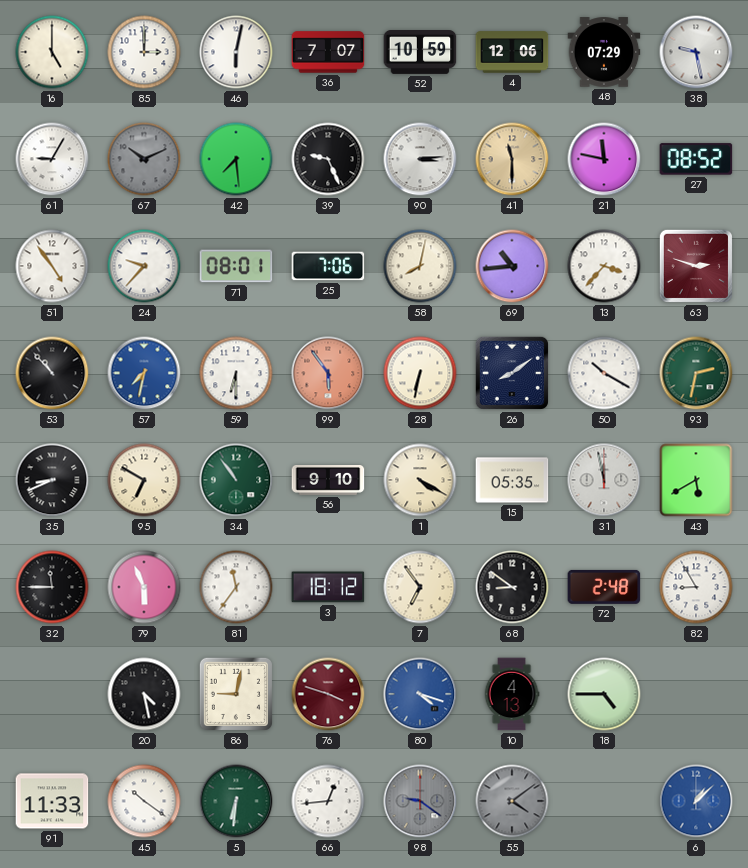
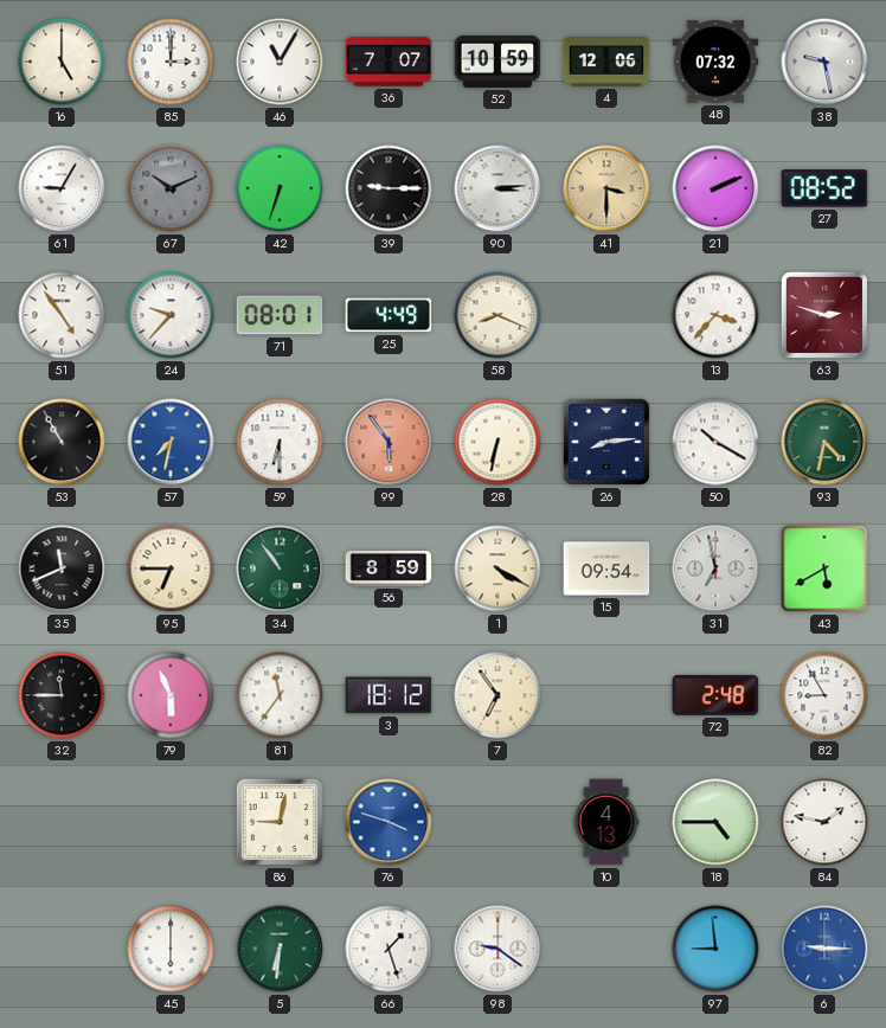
46: 6:02 -> 11:05 (280, 62)
48: 07:29 -> 07:32 (715, 62)
42: 7:29 -> 6:33 (280, 188)
39: 9:26 -> 9:15 (389, 188)
41: 11:30 -> 3:30 (606, 188)
21: 11:47 -> 2:11 (715, 188)
25: 7:06 -> 4:49 (389, 315)
58: 8:02 -> 8:19 (497, 315)
69: 10:44 -> none (512, 266)
53: 10:53 -> 10:55 (62, 442)
26: 8:09 -> 8:14 (606, 442)
93: 2:32 -> 4:32 (824, 442)
35: 8:41 -> 11:41 (62, 568)
95: 6:50 -> 6:45 (171, 568)
56: 9:10 -> 8:59 (389, 570)
15: 05:35 -> 09:54 (606, 568)
31: 11:58 -> 6:58 (715, 568)
68: 8:51 -> none (512, 587)
20: 4:28 -> none (144, 694)
76 dial: burgundy -> blue (389, 822)
80: 4:18 -> none (420, 694)
84: none -> 1:47 (824, 822)
91: 11:33 -> none (52, 801)
45: 10:21 -> 6:00 (171, 949)
66: 12:44 -> 1:27 (389, 949)
98 dial: grey -> white (497, 949)
55: 4:09 -> none (512, 801)
97: none -> 8:59 (715, 949)
6: 1:08 -> 9:15 (824, 949)
